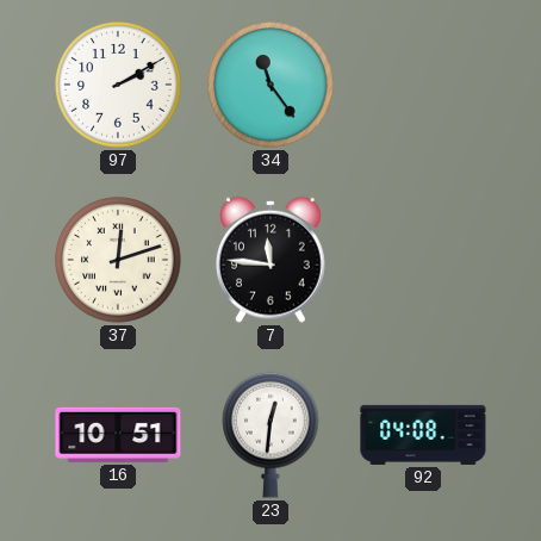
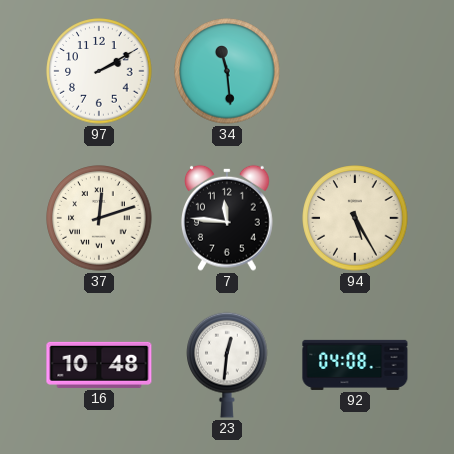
34: 11:24 -> 11:29 (227, 71)
94: none -> 5:25 (355, 218)
16: 10:51 -> 10:48 (99, 365)
